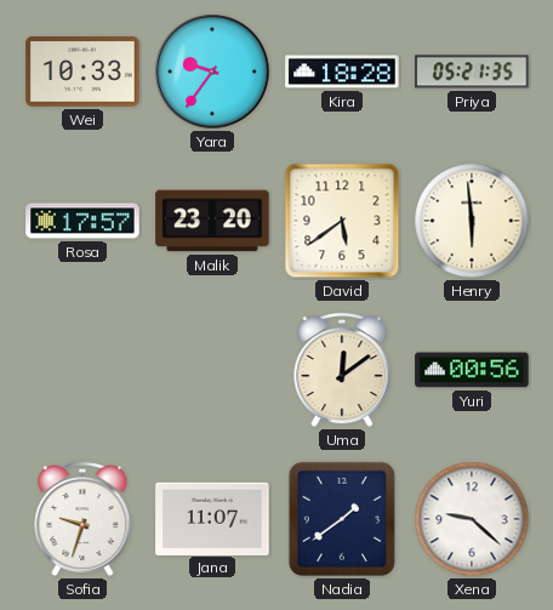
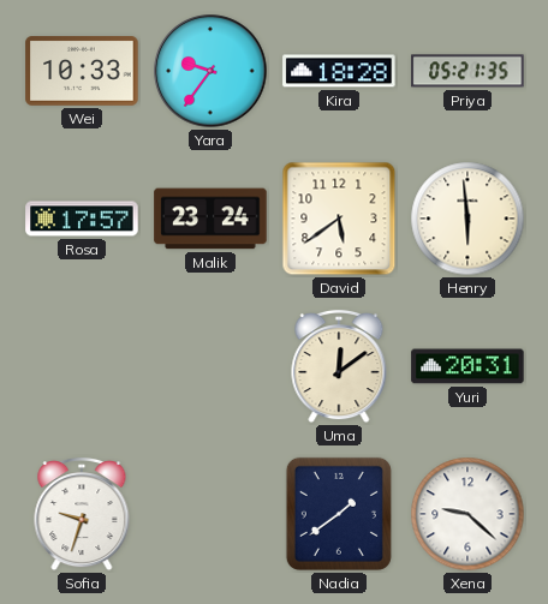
Malik: 23:20 -> 23:24 (210, 219)
Yuri: 00:56 -> 20:31 (467, 366)
Jana: 11:07 -> none (212, 518)
